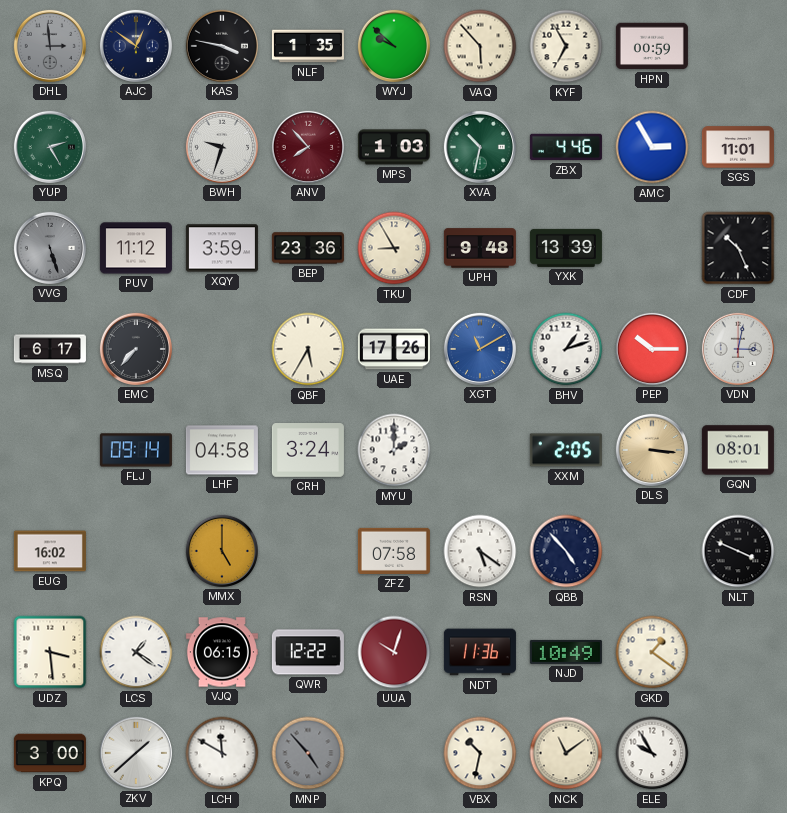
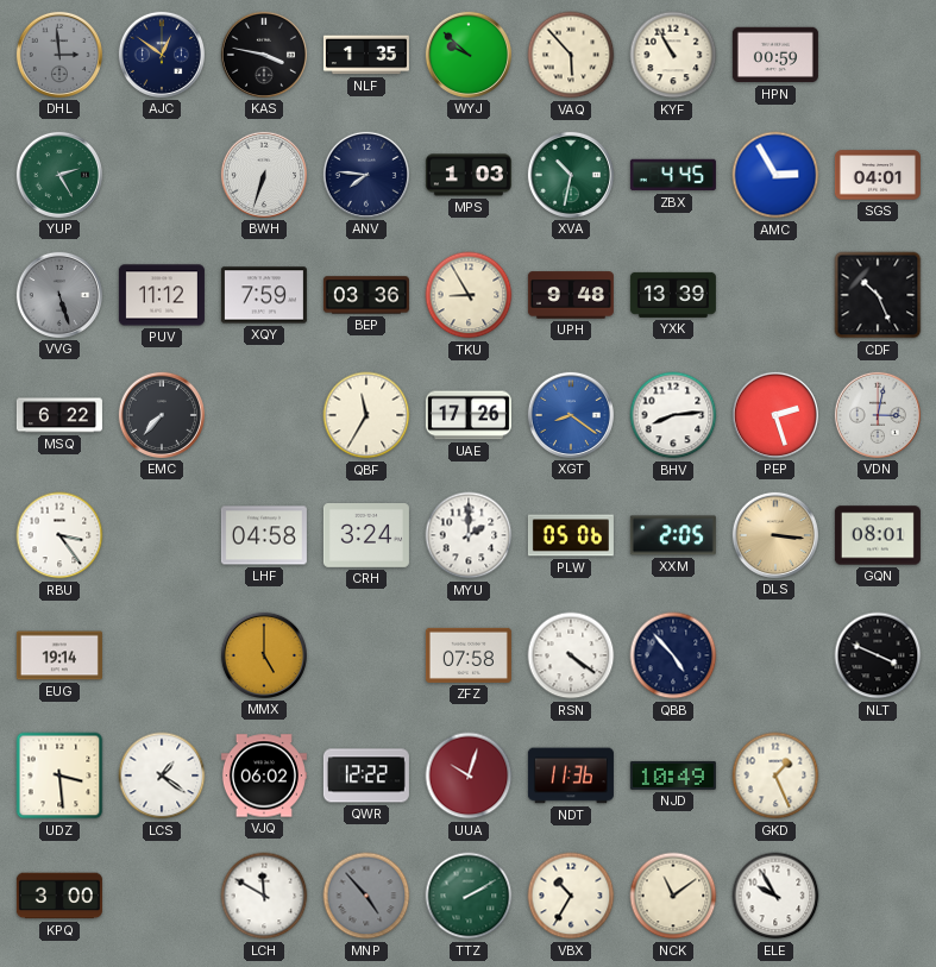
KYF: 6:55 -> 10:55 (673, 55)
BWH: 9:33 -> 6:33 (264, 175)
ANV: 7:53 -> 7:46 (366, 175)
ANV dial: burgundy -> navy (366, 175)
ZBX: 4:46 -> 4:45 (673, 175)
SGS: 11:01 -> 04:01 (878, 175)
XQY: 3:59 -> 7:59 (264, 295)
BEP: 23:36 -> 03:36 (366, 295)
MSQ: 6:17 -> 6:22 (59, 415)
QBF: 5:35 -> 11:35 (366, 415)
XGT: 11:10 -> 8:21 (571, 415)
BHV: 1:12 -> 8:14 (673, 415)
PEP: 10:15 -> 2:27 (775, 415)
RBU: none -> 3:24 (59, 535)
FLJ: 09:14 -> none (136, 450)
PLW: none -> 05:06 (571, 535)
EUG: 16:02 -> 19:14 (59, 655)
RSN: 5:21 -> 4:21 (571, 655)
VJQ: 06:15 -> 06:02 (264, 776)
GKD: 1:21 -> 1:26 (775, 776)
ZKV: 1:38 -> none (136, 753)
TTZ: none -> 2:10 (469, 896)
VBX: 10:32 -> 10:35 (571, 896)
